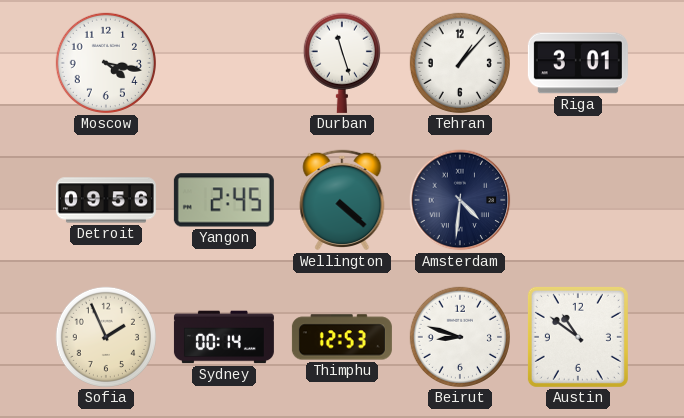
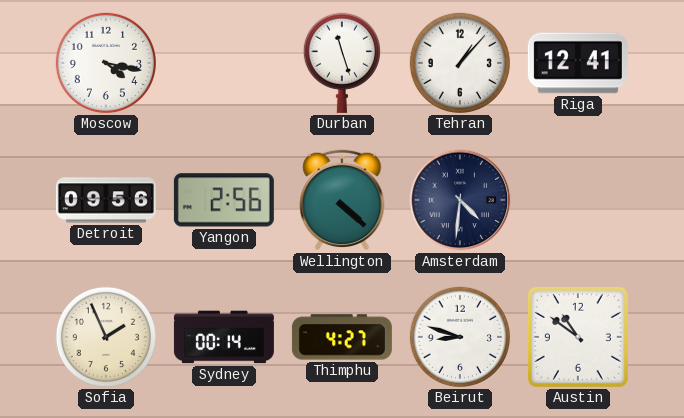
Riga: 3:01 -> 12:41 (578, 63)
Yangon: 2:45 -> 2:56 (224, 200)
Thimphu: 12:53 -> 4:27 (342, 337)
